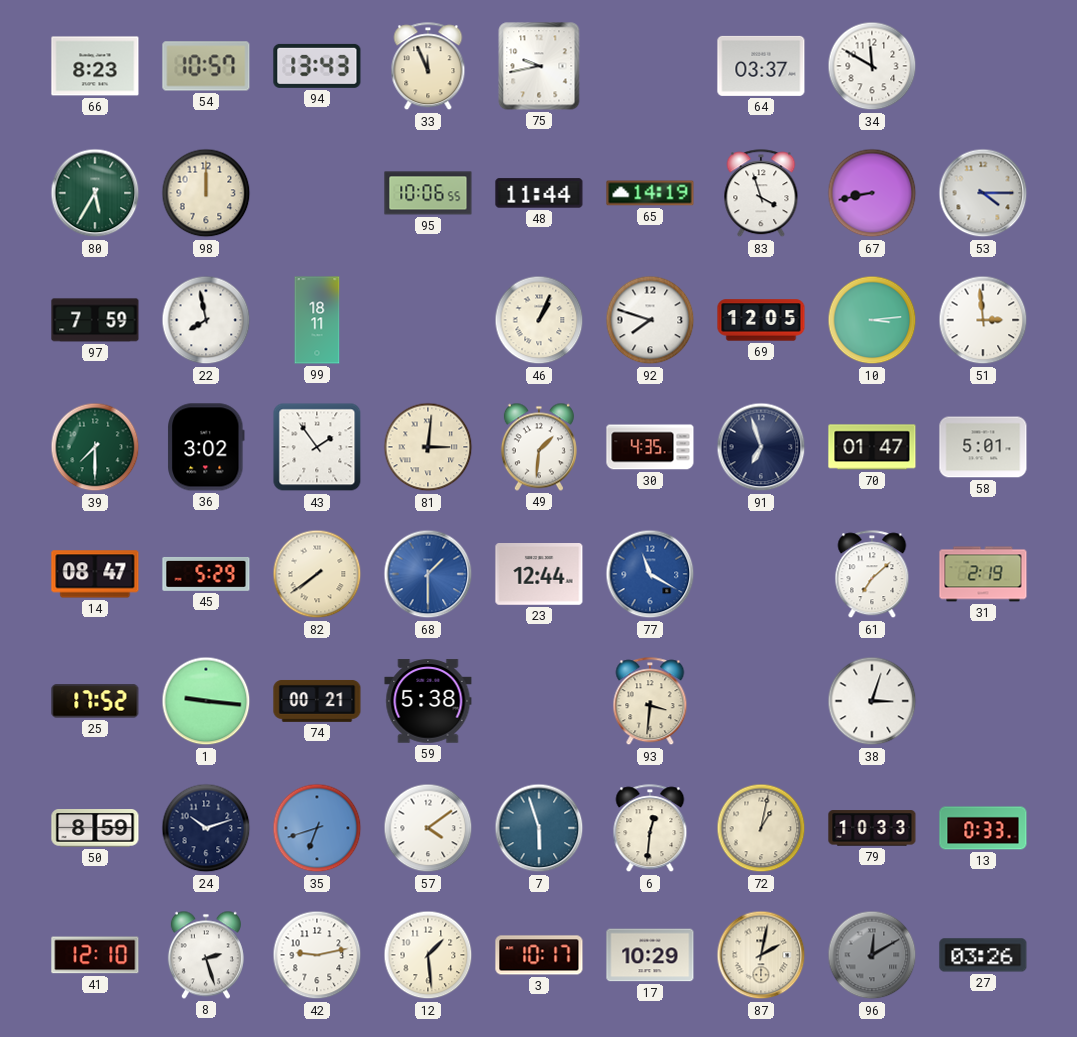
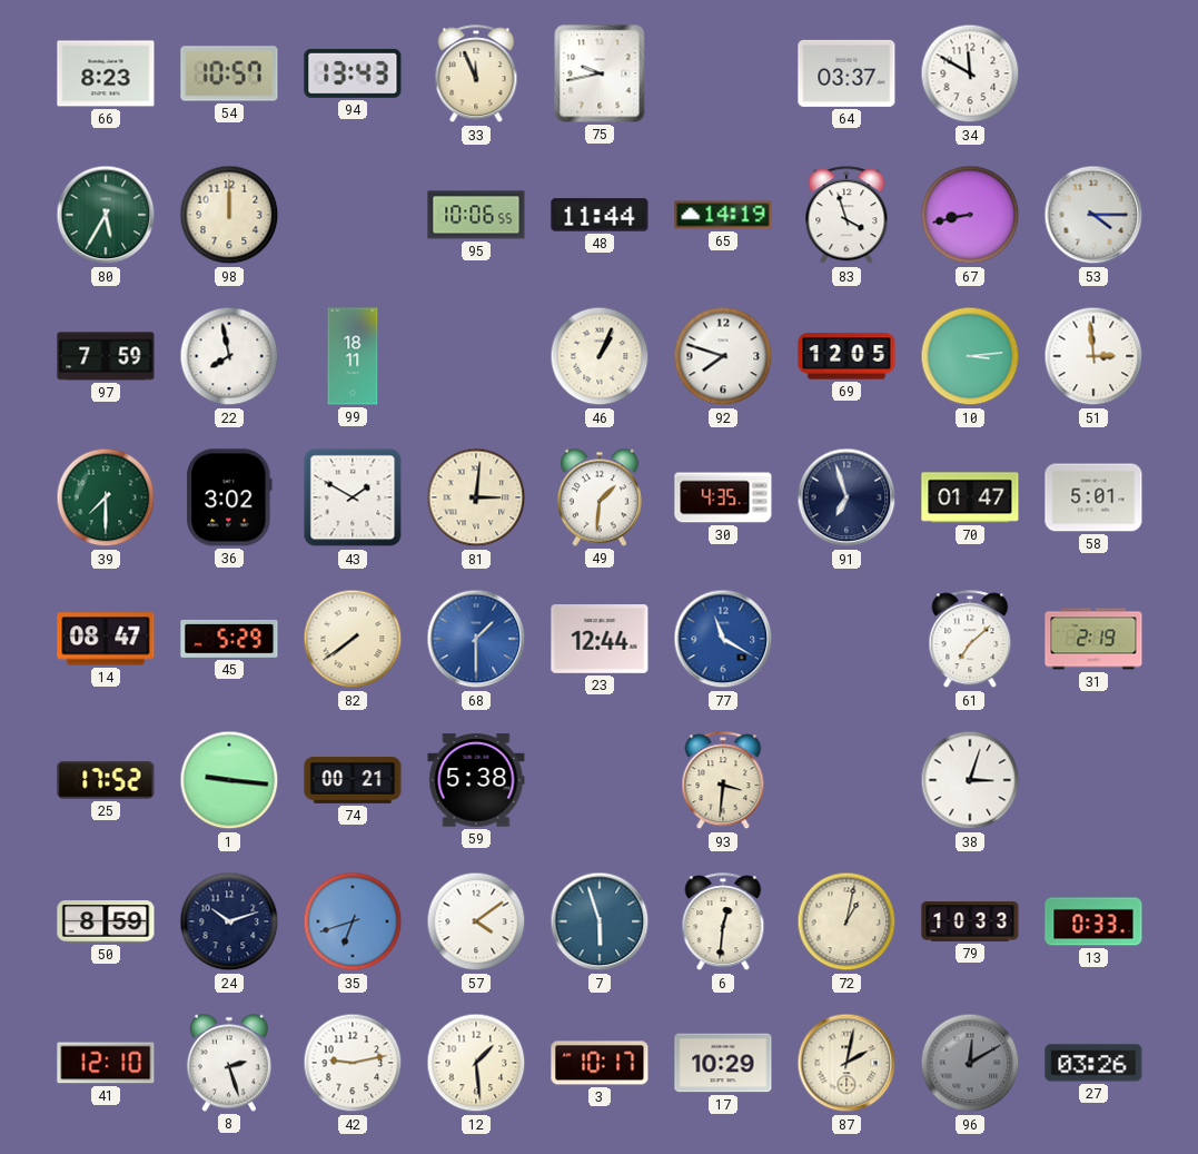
43: 1:54 -> 1:50 (353, 497)
